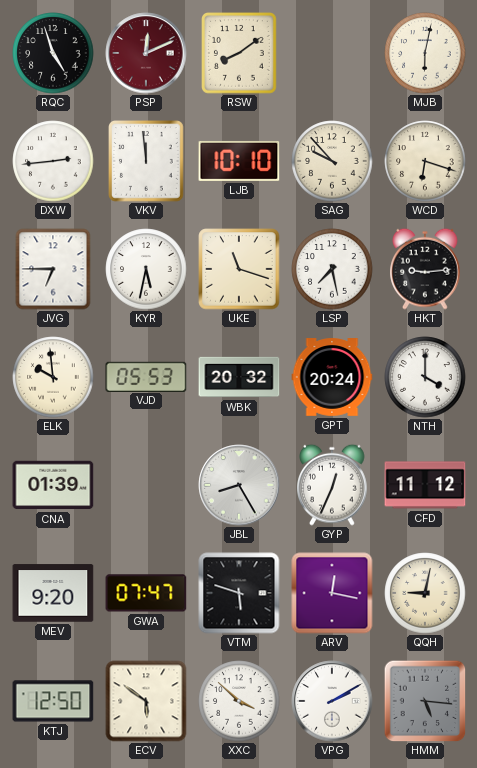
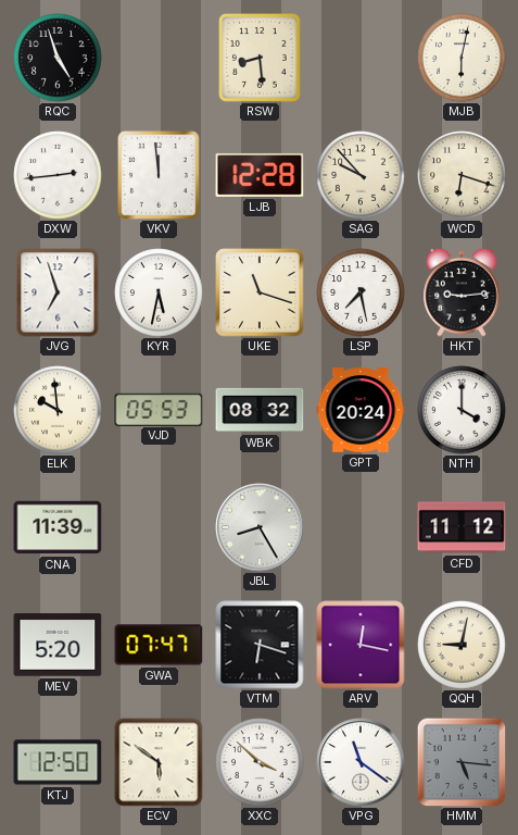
PSP: 12:11 -> none (146, 53)
RSW: 8:09 -> 8:29 (261, 59)
LJB: 10:10 -> 12:28 (260, 175)
JVG: 6:45 -> 6:57 (58, 292)
WBK: 20:32 -> 08:32 (260, 410)
CNA: 01:39 -> 11:39 (58, 527)
GYP: 12:34 -> none (332, 485)
MEV: 9:20 -> 5:20 (58, 645)
VTM: 5:48 -> 6:18 (260, 645)
VPG: 2:10 -> 11:21 (361, 762)
